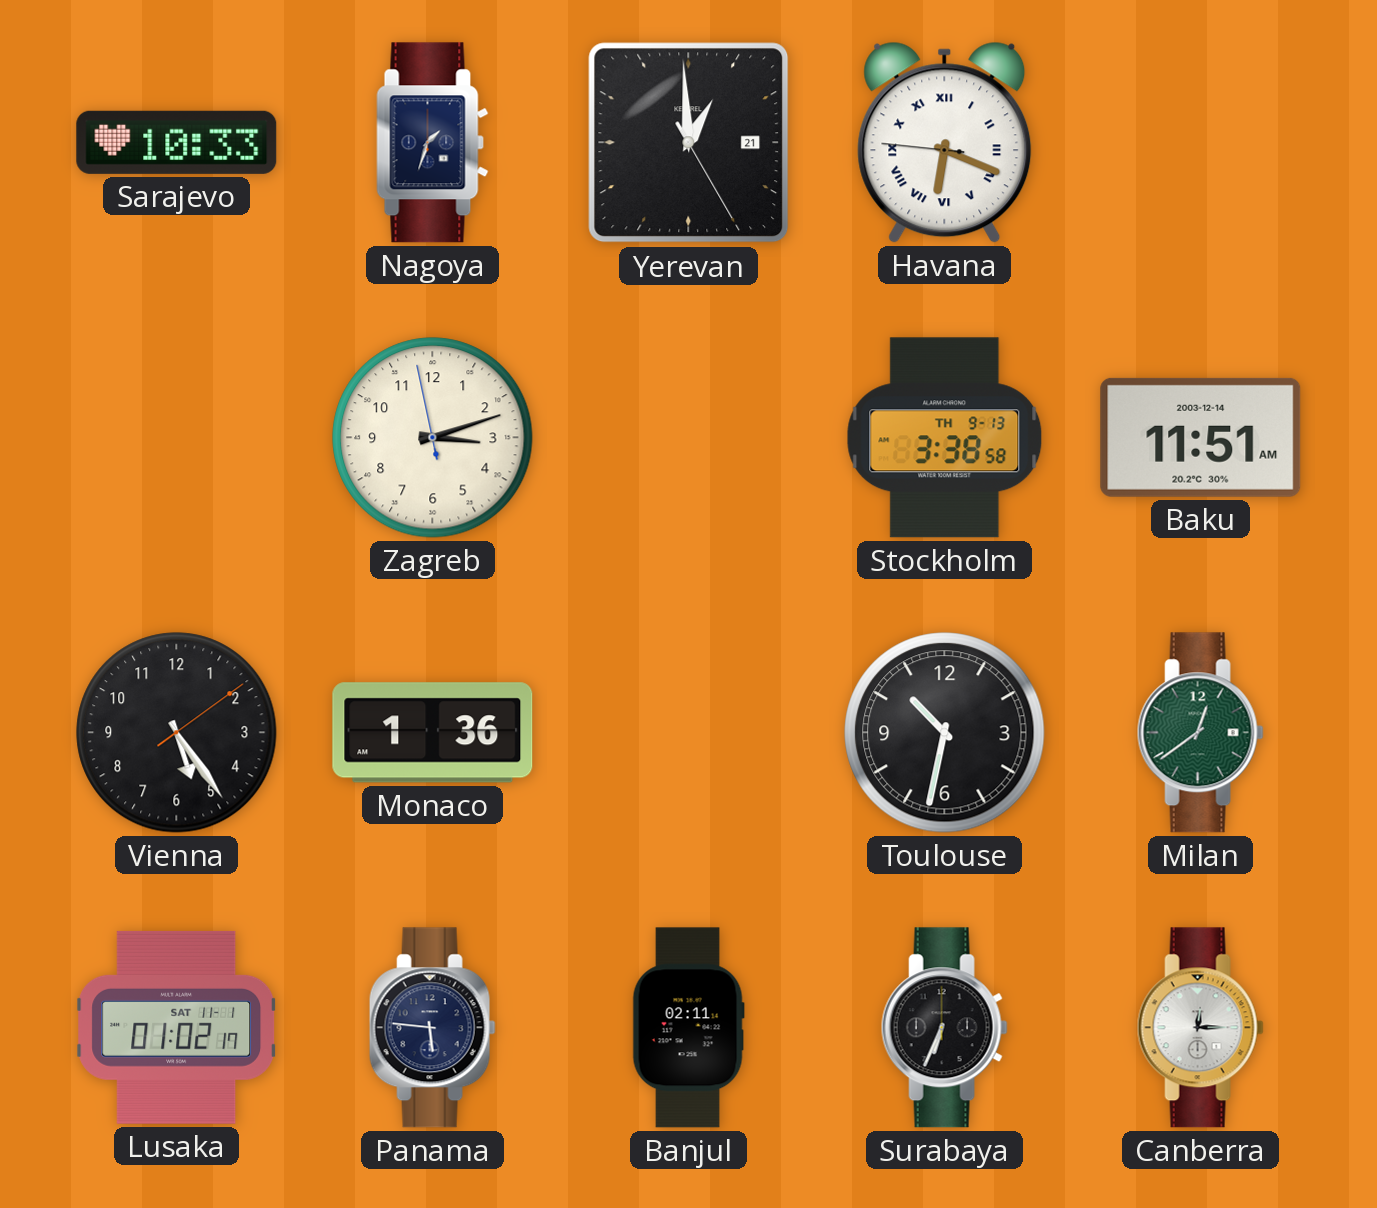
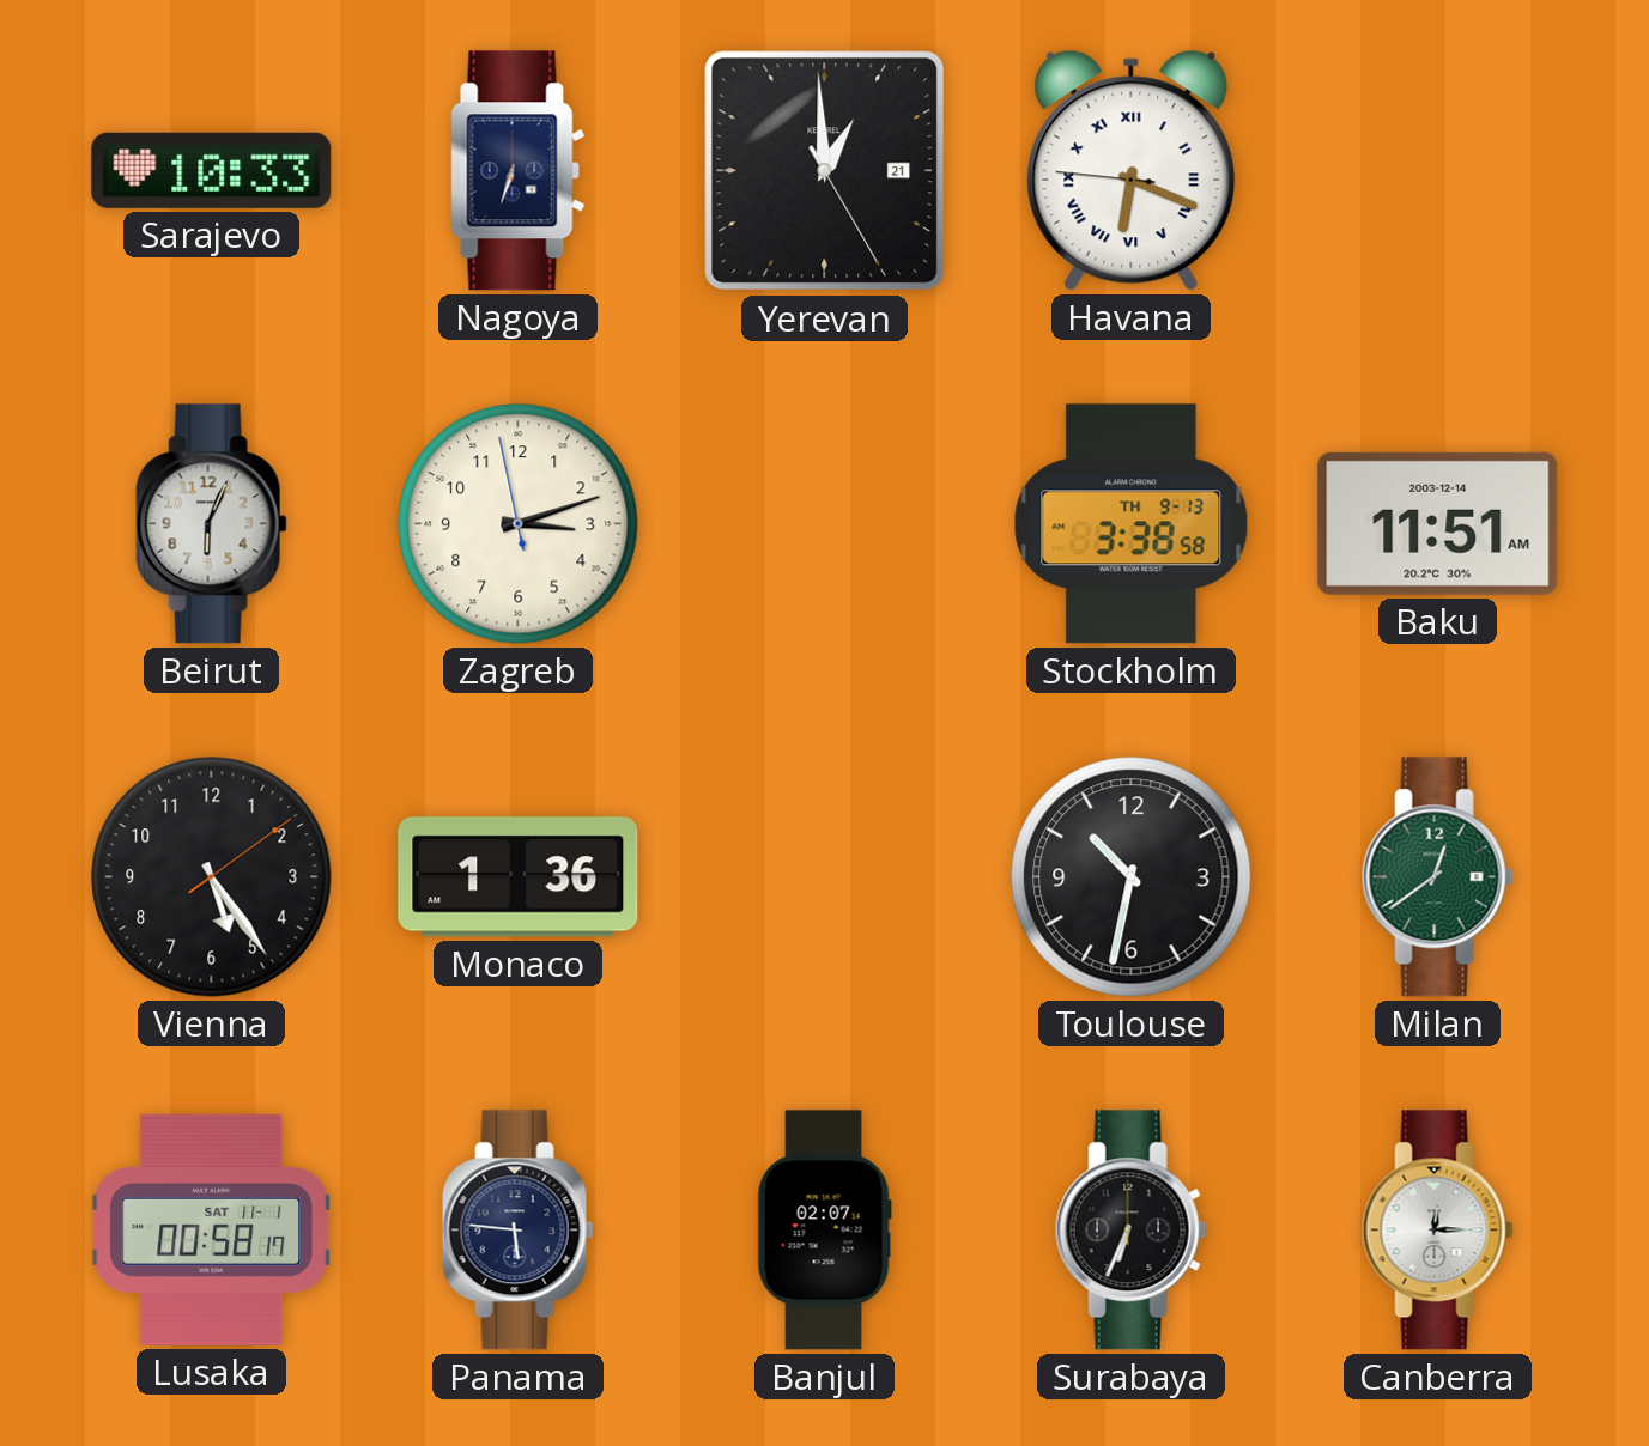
Nagoya: 1:33 -> 6:33 (519, 171)
Beirut: none -> 6:04 (211, 524)
Lusaka: 01:02 -> 00:58 (212, 1229)
Banjul: 02:11 -> 02:07 (824, 1231)
